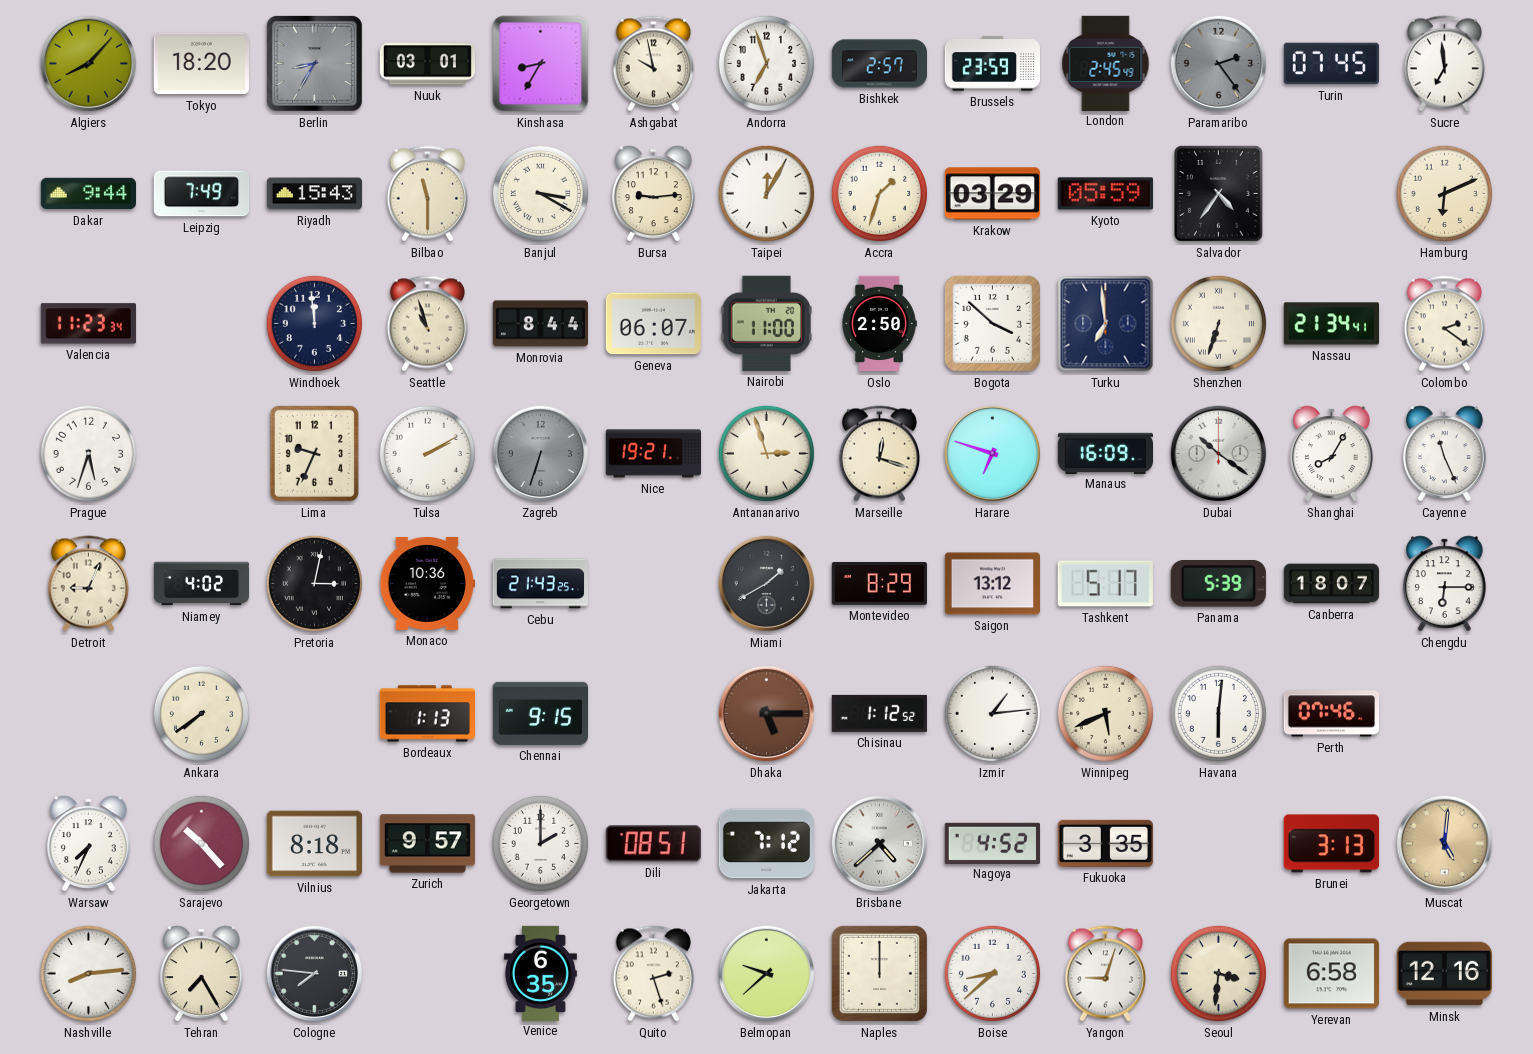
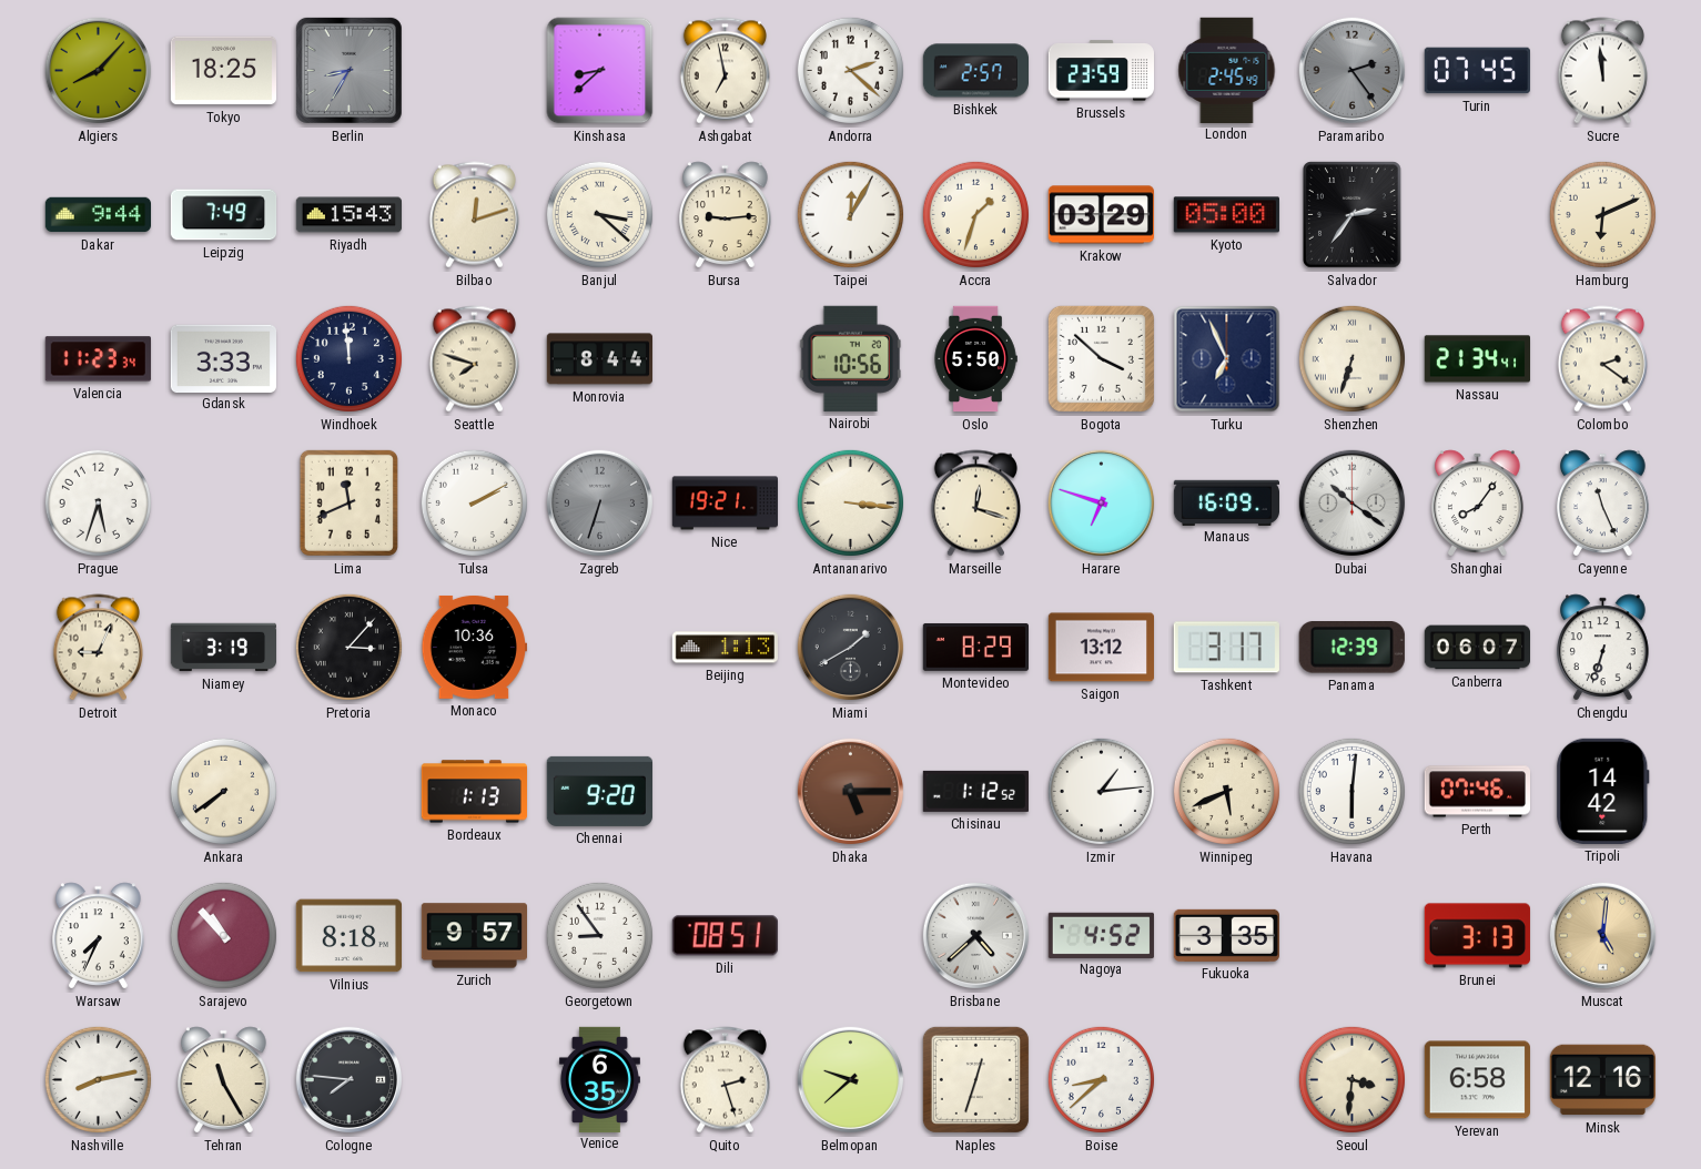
Tokyo: 18:20 -> 18:25 (223, 71)
Nuuk: 03:01 -> none (427, 64)
Kinshasa: 8:35 -> 8:38 (600, 71)
Ashgabat: 9:58 -> 6:58 (725, 71)
Andorra: 6:57 -> 2:22 (850, 70)
Sucre: 6:59 -> 11:59 (1602, 71)
Bilbao: 11:30 -> 12:12 (474, 215)
Banjul: 3:20 -> 3:22 (599, 214)
Kyoto: 05:59 -> 05:00 (1226, 215)
Salvador: 4:36 -> 2:36 (1353, 215)
Gdansk: none -> 3:33 (223, 358)
Seattle: 10:57 -> 7:48 (474, 359)
Geneva: 06:07 -> none (653, 324)
Nairobi: 11:00 -> 10:56 (850, 358)
Oslo: 2:50 -> 5:50 (975, 359)
Turku: 6:59 -> 6:56 (1227, 359)
Lima: 9:34 -> 11:41 (348, 502)
Antananarivo: 2:57 -> 3:16 (850, 502)
Shanghai: 8:05 -> 8:06 (1478, 504)
Niamey: 4:02 -> 3:19 (223, 648)
Pretoria: 3:02 -> 3:07 (348, 647)
Cebu: 21:43 -> none (540, 584)
Beijing: none -> 1:13 (725, 648)
Tashkent: 5:17 -> 3:17 (1226, 648)
Panama: 5:39 -> 12:39 (1351, 648)
Canberra: 18:07 -> 06:07 (1477, 648)
Chengdu: 6:15 -> 6:33 (1603, 648)
Chennai: 9:15 -> 9:20 (599, 791)
Tripoli: none -> 14:42 (1603, 791)
Sarajevo: 10:23 -> 10:53 (223, 935)
Georgetown: 2:00 -> 8:54 (599, 935)
Jakarta: 7:12 -> none (766, 844)
Nashville: 8:14 -> 8:13 (98, 1079)
Tehran: 7:25 -> 11:25 (224, 1080)
Naples: 12:00 -> 12:33 (975, 1079)
Yangon: 9:03 -> none (1105, 974)
